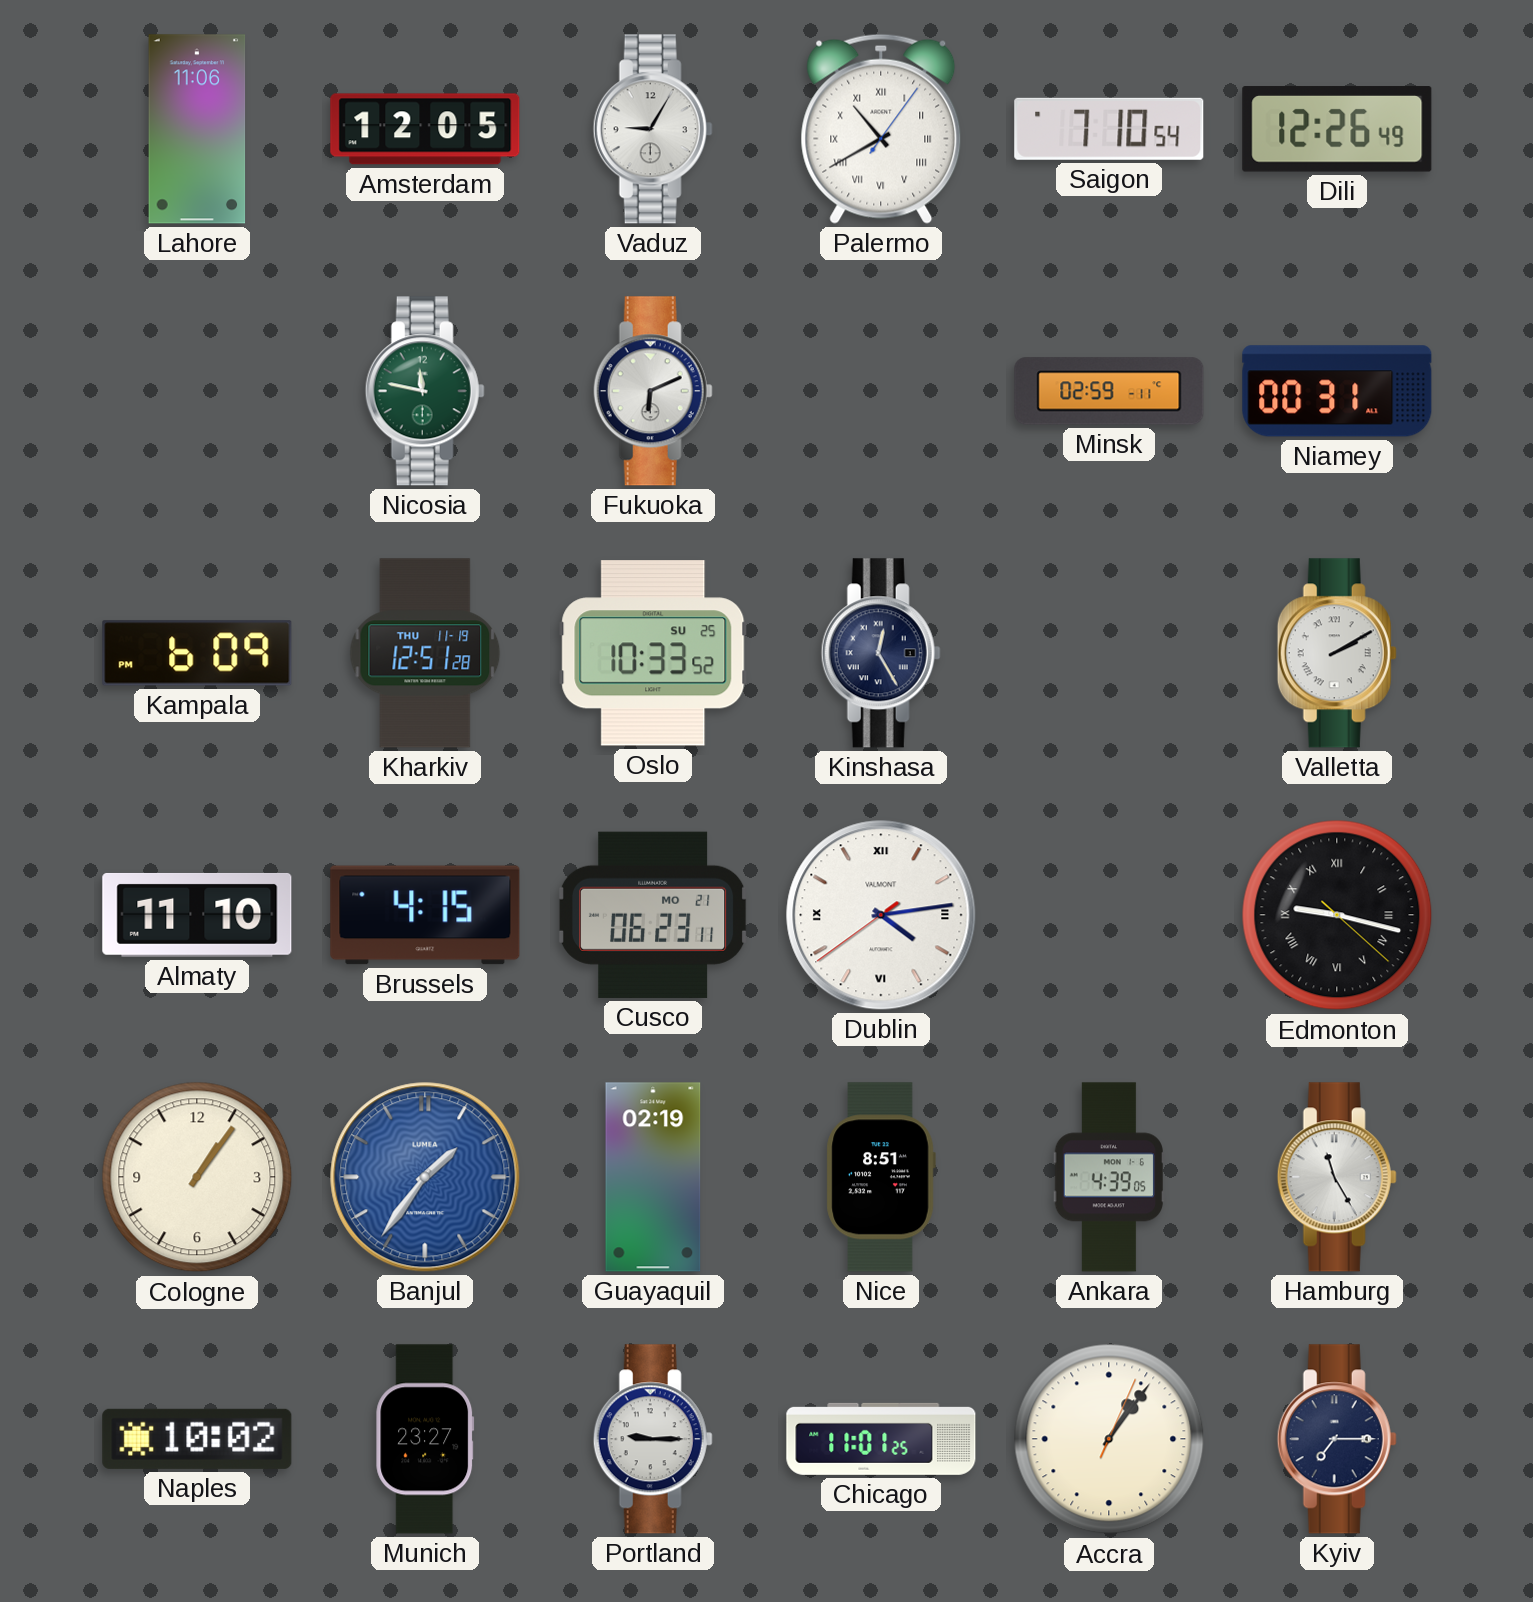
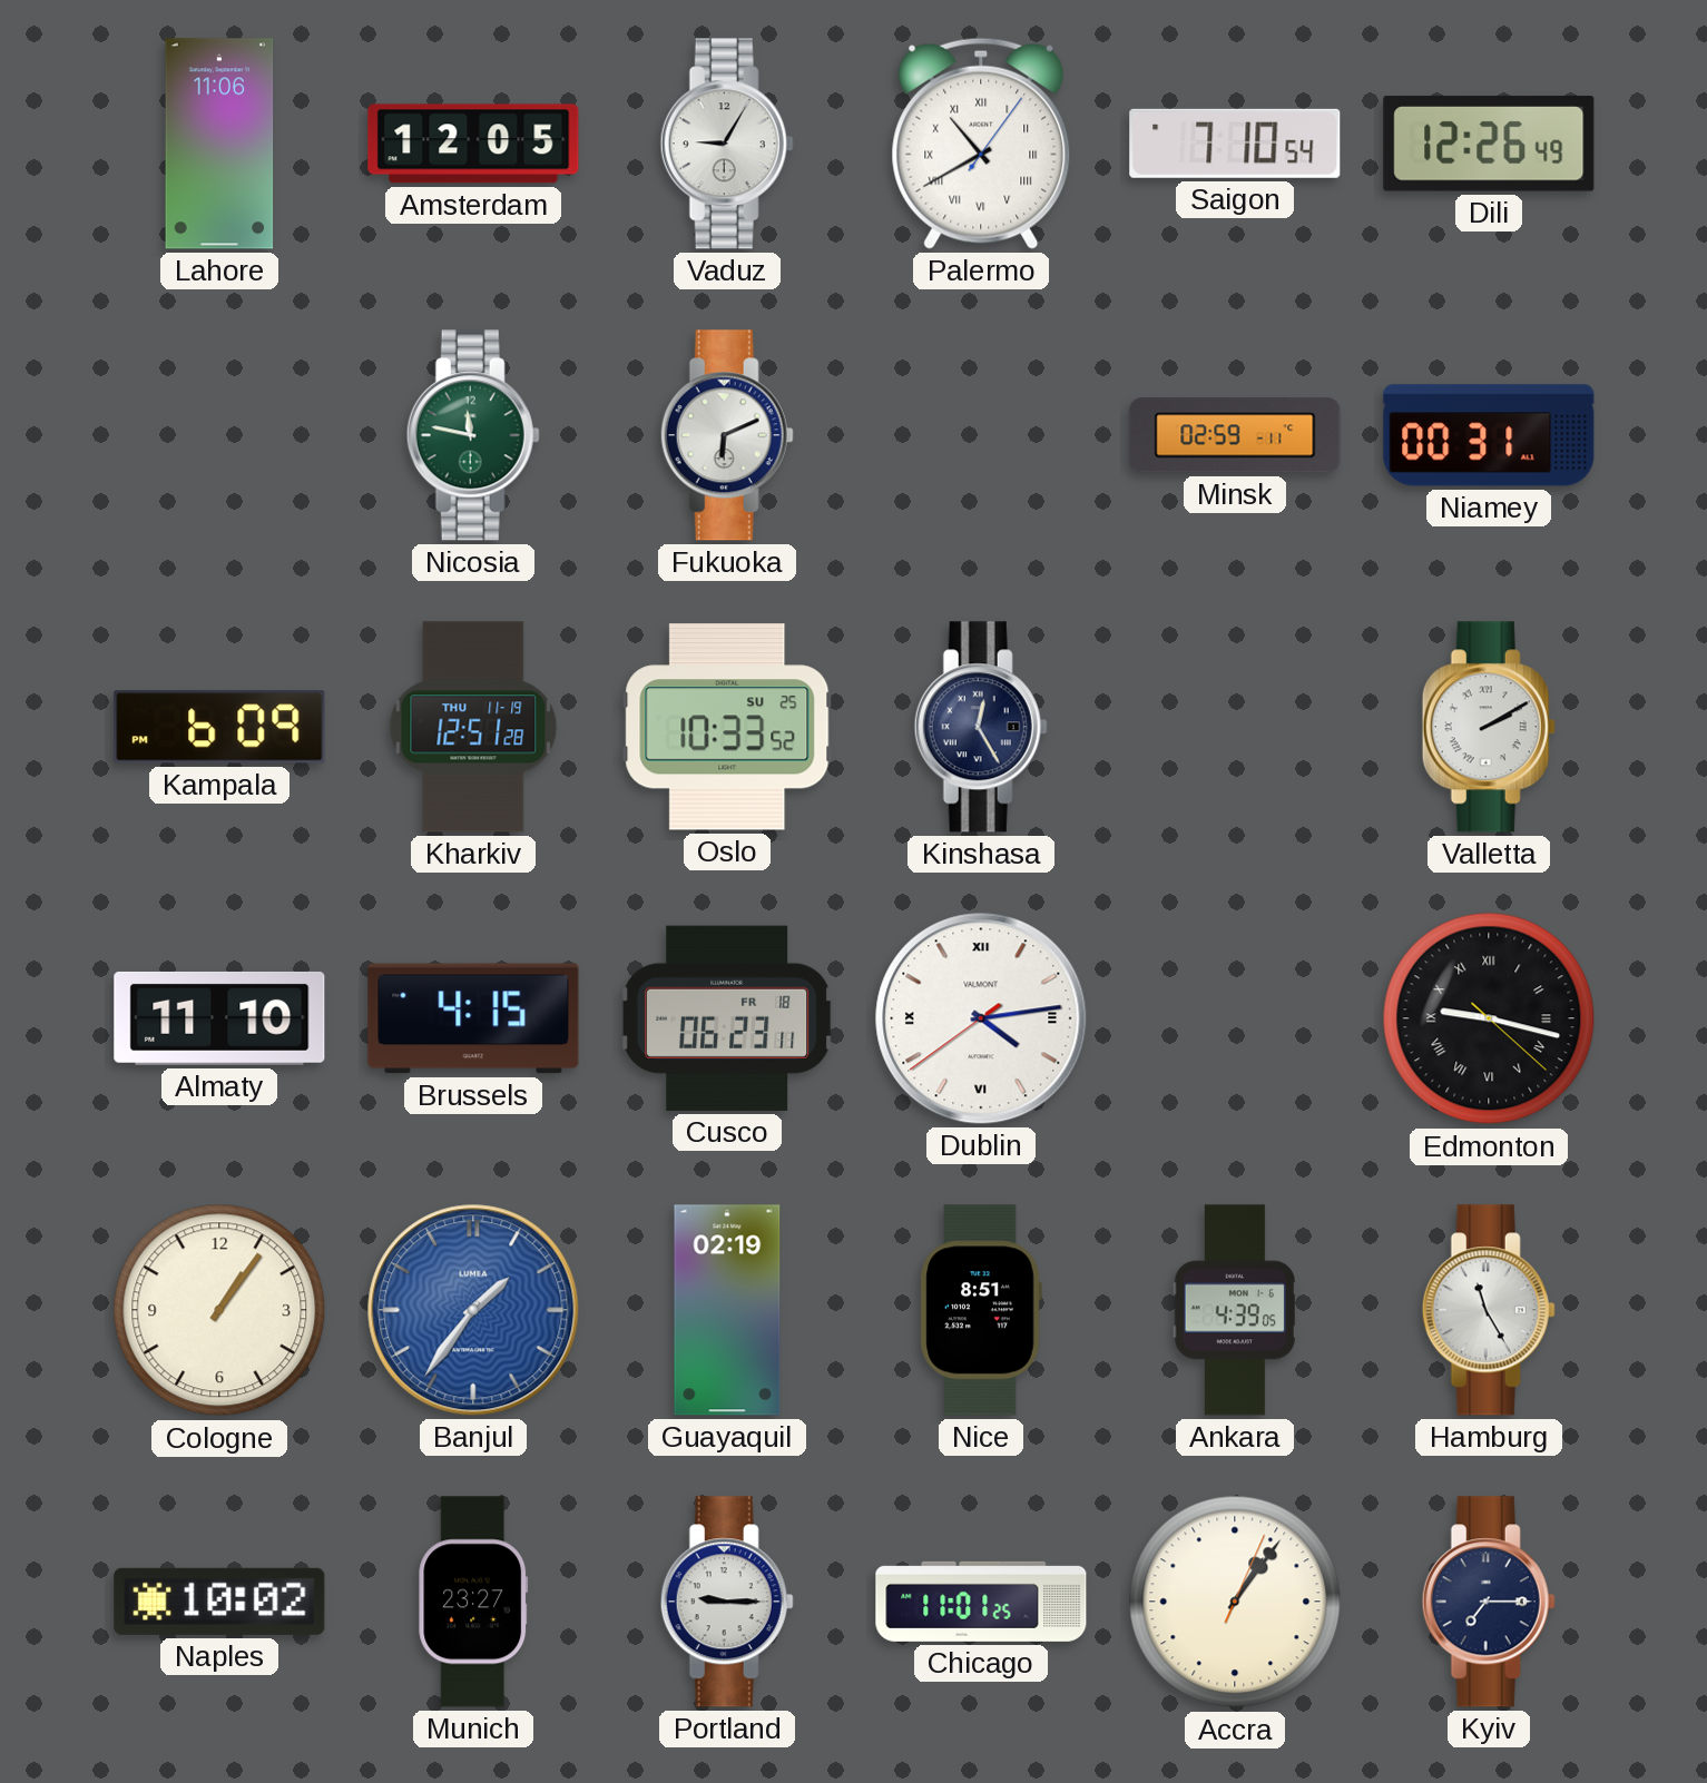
Cusco date: MO 21 -> FR 18 (727, 1018)
